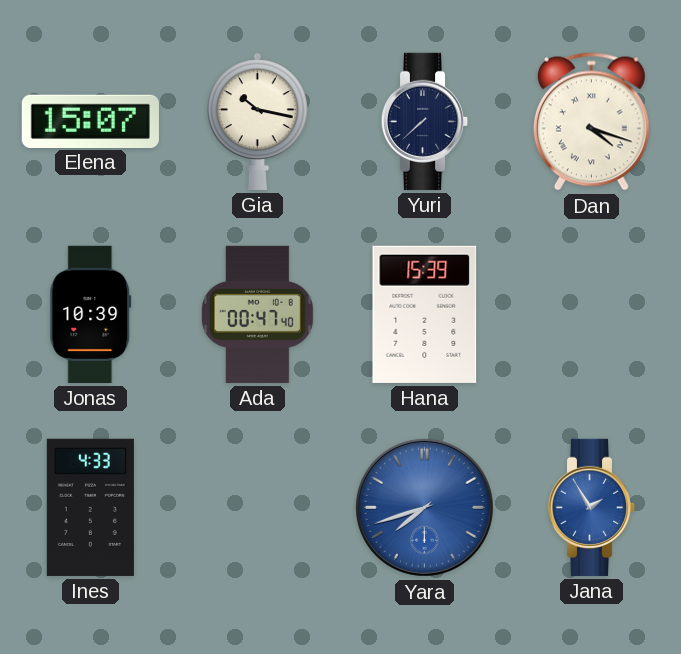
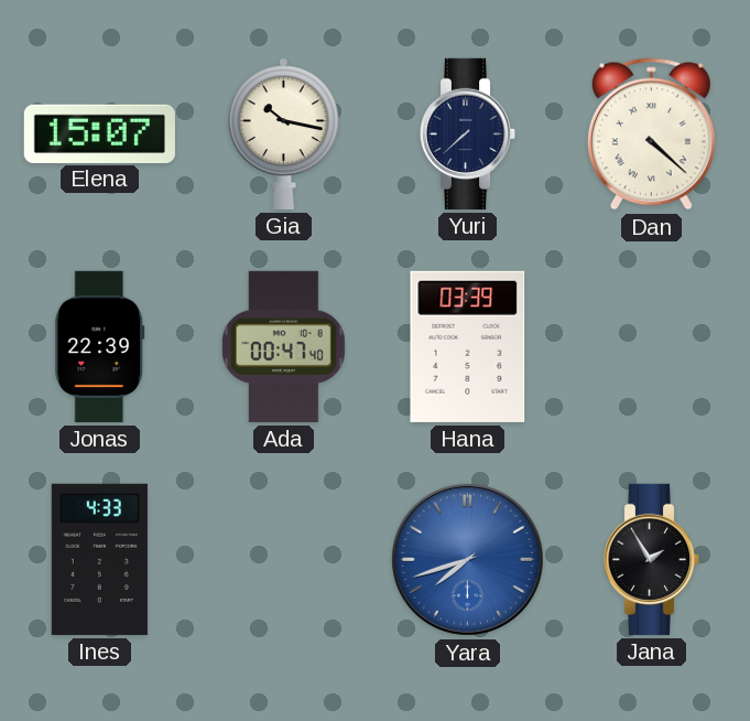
Dan: 4:18 -> 4:22 (651, 134)
Jonas: 10:39 -> 22:39 (100, 346)
Hana: 15:39 -> 03:39 (468, 346)
Jana dial: blue -> black (652, 559)
